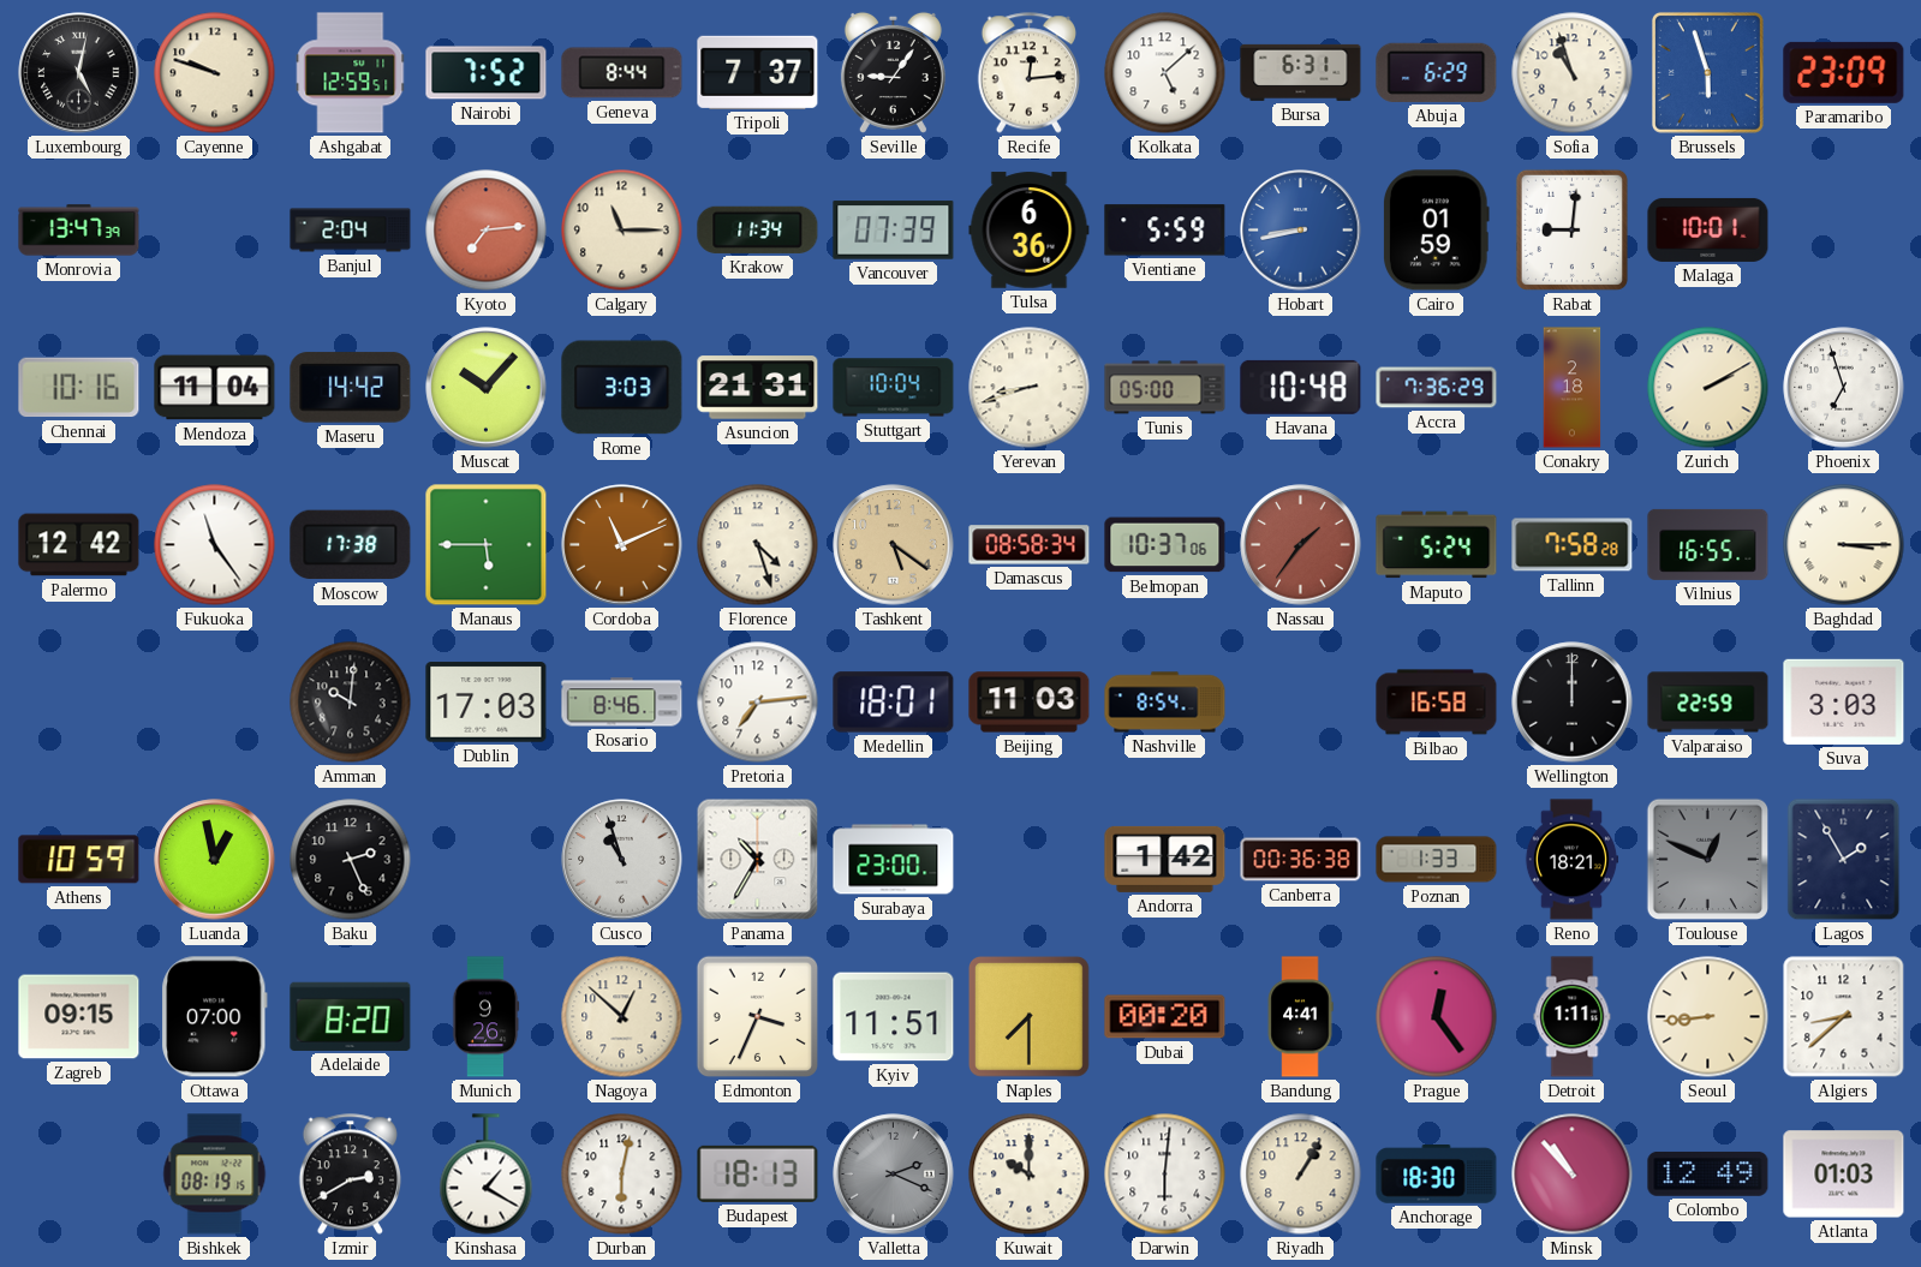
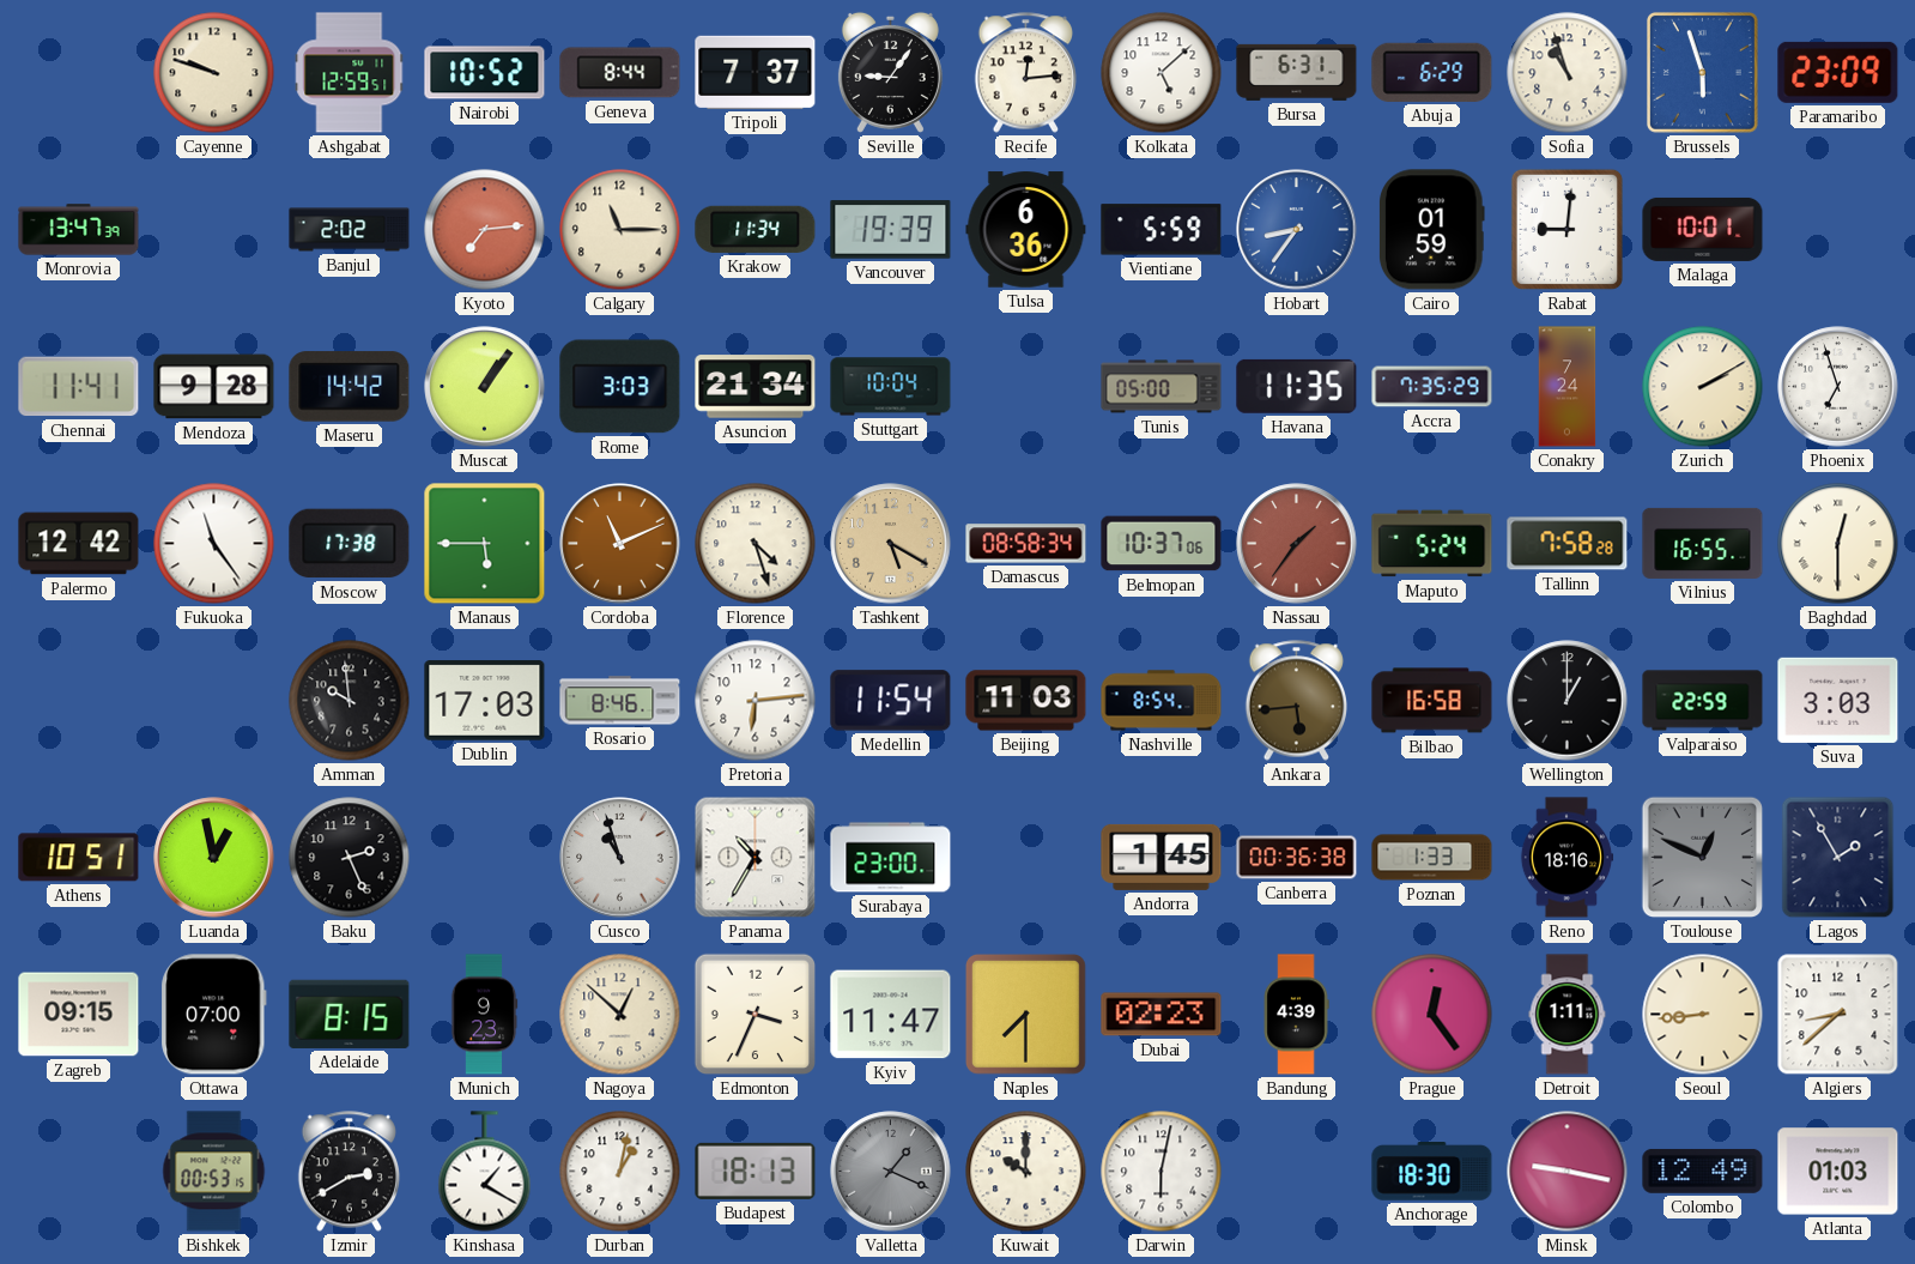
Luxembourg: 5:02 -> none (79, 73)
Nairobi: 7:52 -> 10:52 (485, 73)
Banjul: 2:04 -> 2:02 (350, 230)
Vancouver: 07:39 -> 19:39 (891, 230)
Hobart: 8:43 -> 8:36 (1297, 230)
Chennai: 10:16 -> 11:41 (79, 387)
Mendoza: 11:04 -> 9:28 (214, 387)
Muscat: 10:07 -> 1:06 (485, 387)
Asuncion: 21:31 -> 21:34 (756, 387)
Yerevan: 8:42 -> none (1030, 388)
Havana: 10:48 -> 11:35 (1297, 386)
Accra: 7:36 -> 7:35 (1432, 387)
Conakry: 2:18 -> 7:24 (1568, 387)
Tashkent: 5:21 -> 5:20 (891, 544)
Baghdad: 3:15 -> 12:30 (1838, 544)
Amman: 10:01 -> 9:59 (350, 701)
Pretoria: 7:14 -> 6:14 (756, 701)
Medellin: 18:01 -> 11:54 (891, 701)
Ankara: none -> 5:44 (1297, 701)
Wellington: 12:00 -> 1:00 (1568, 701)
Athens: 10:59 -> 10:51 (79, 858)
Andorra: 1:42 -> 1:45 (1162, 857)
Reno: 18:21 -> 18:16 (1566, 858)
Adelaide: 8:20 -> 8:15 (350, 1014)
Munich: 9:26 -> 9:23 (484, 1015)
Kyiv: 11:51 -> 11:47 (891, 1015)
Dubai: 00:20 -> 02:23 (1162, 1015)
Bandung: 4:41 -> 4:39 (1296, 1015)
Bishkek: 08:19 -> 00:53 (214, 1172)
Durban: 6:02 -> 1:02 (620, 1172)
Valletta: 2:19 -> 1:19 (891, 1172)
Darwin: 6:01 -> 6:02 (1162, 1172)
Riyadh: 1:05 -> none (1301, 1175)
Minsk: 10:53 -> 9:17 (1568, 1172)
